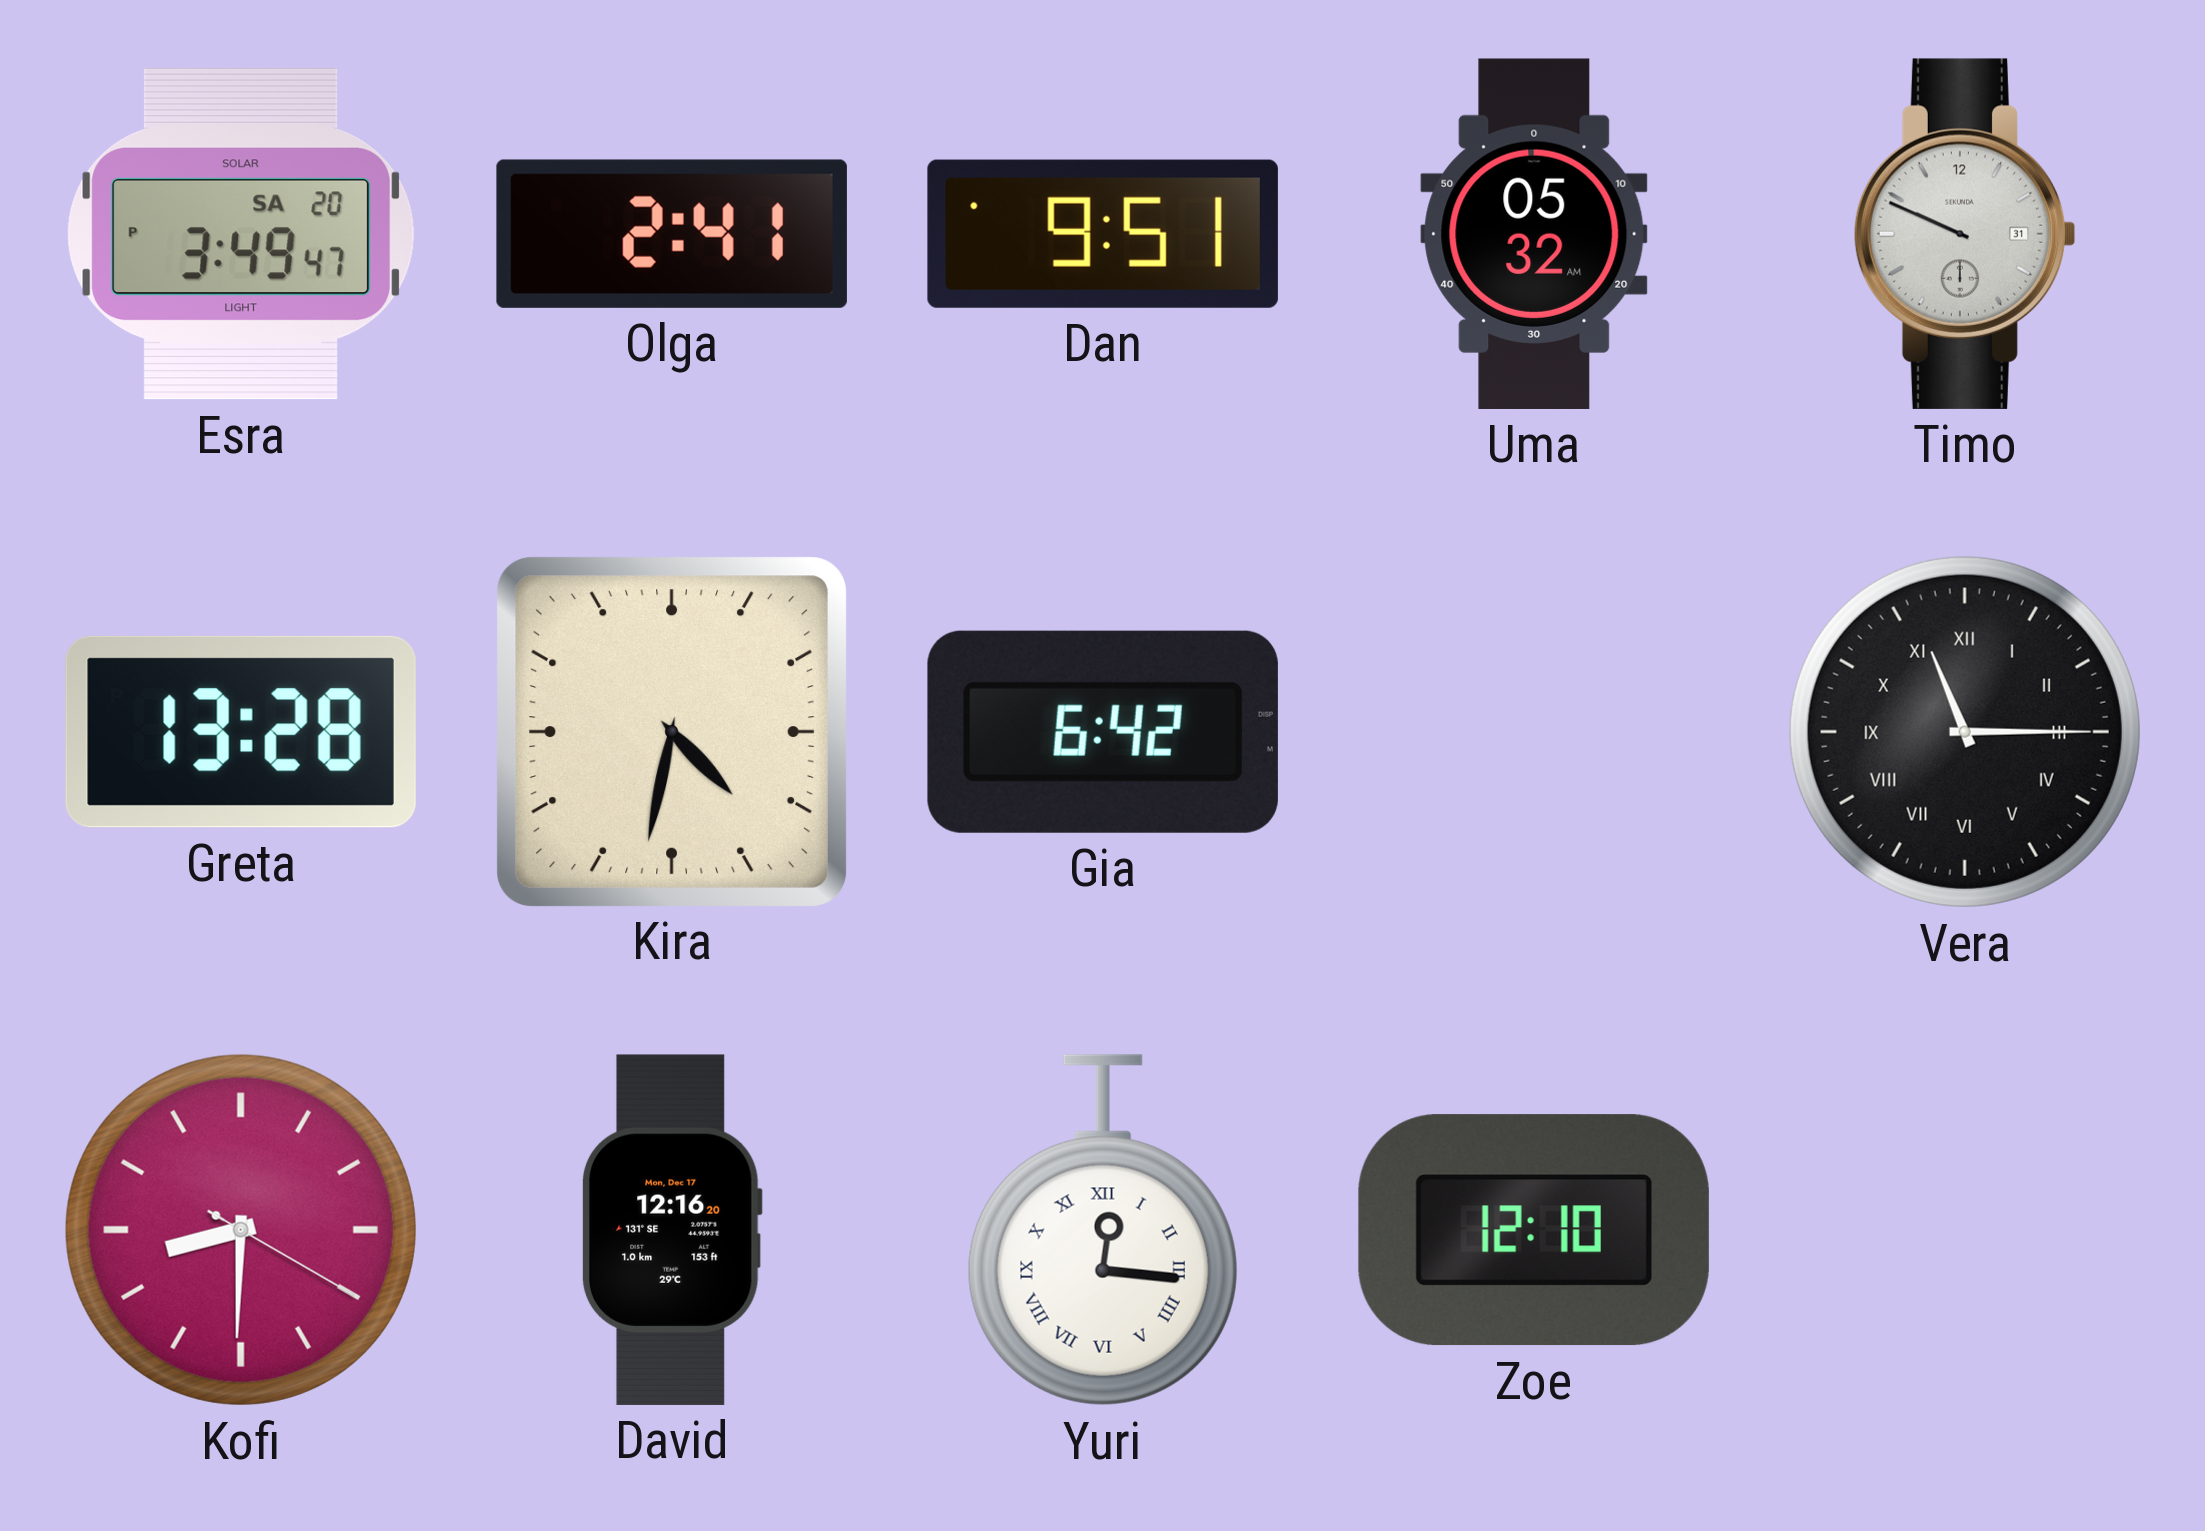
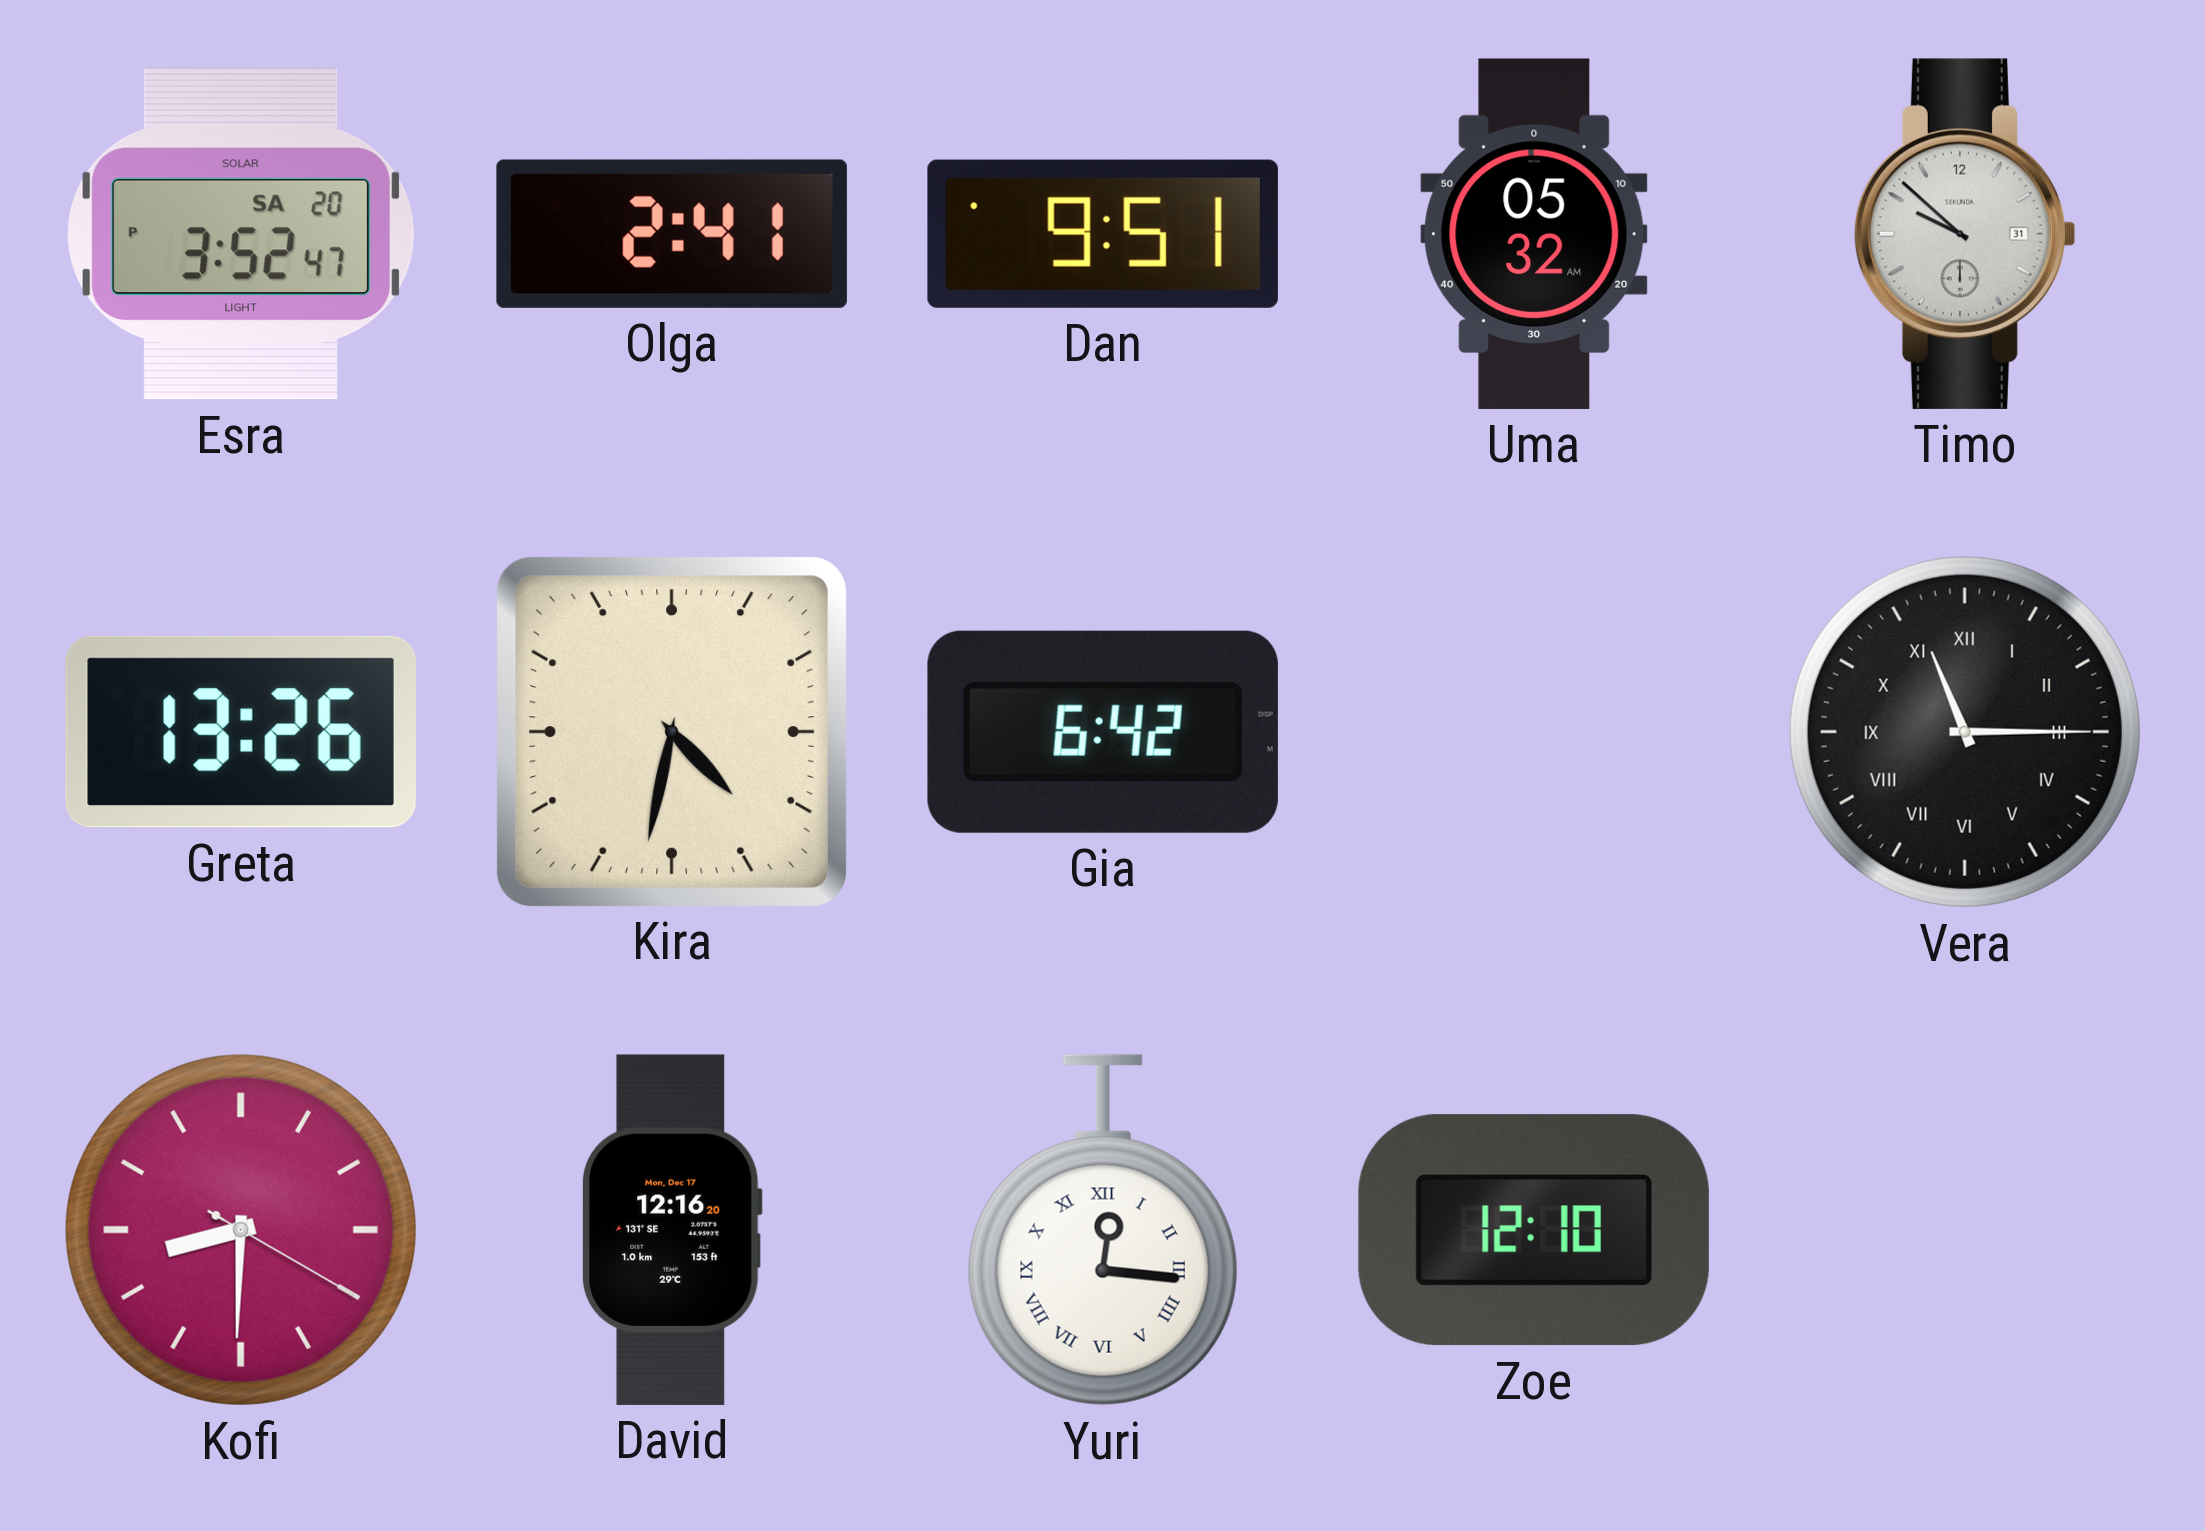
Esra: 3:49 -> 3:52 (241, 234)
Timo: 9:49 -> 9:52 (1965, 234)
Greta: 13:28 -> 13:26 (241, 732)
